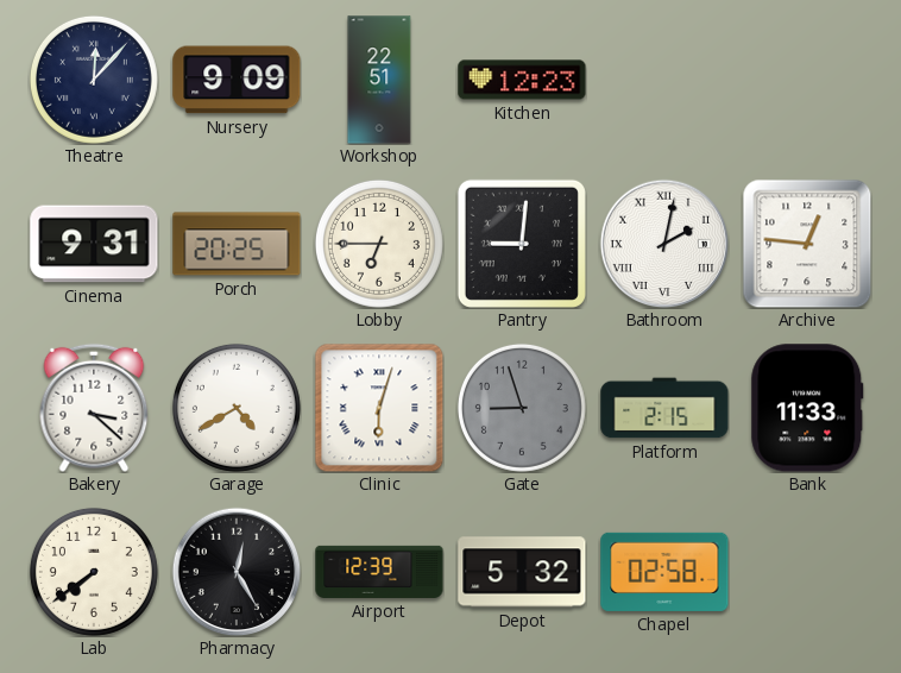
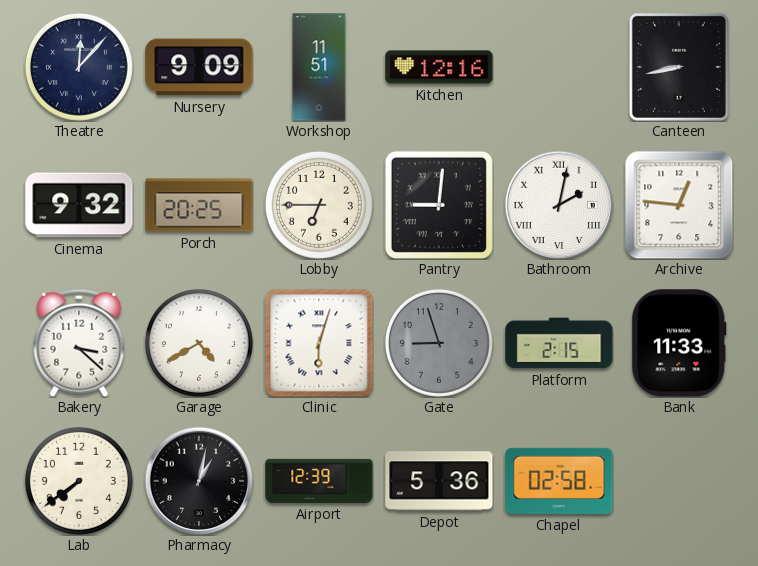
Workshop: 22:51 -> 11:51 (319, 67)
Kitchen: 12:23 -> 12:16 (439, 67)
Canteen: none -> 8:43 (679, 67)
Cinema: 9:31 -> 9:32 (79, 205)
Pharmacy: 12:25 -> 1:02 (199, 481)
Depot: 5:32 -> 5:36 (439, 481)
